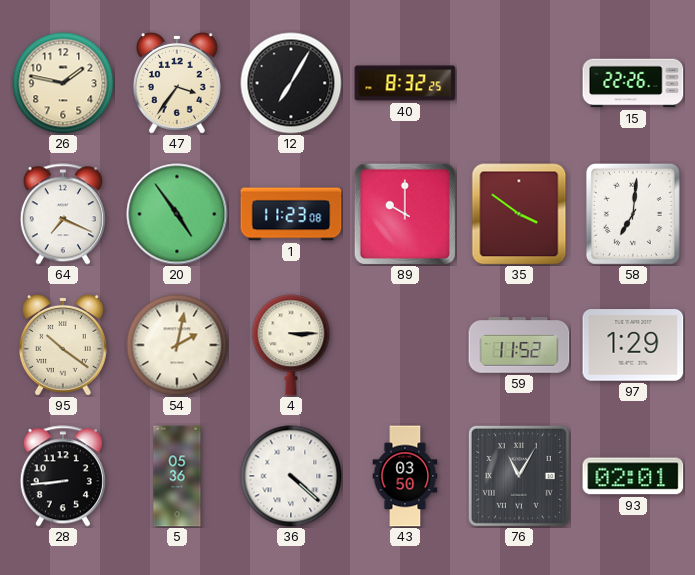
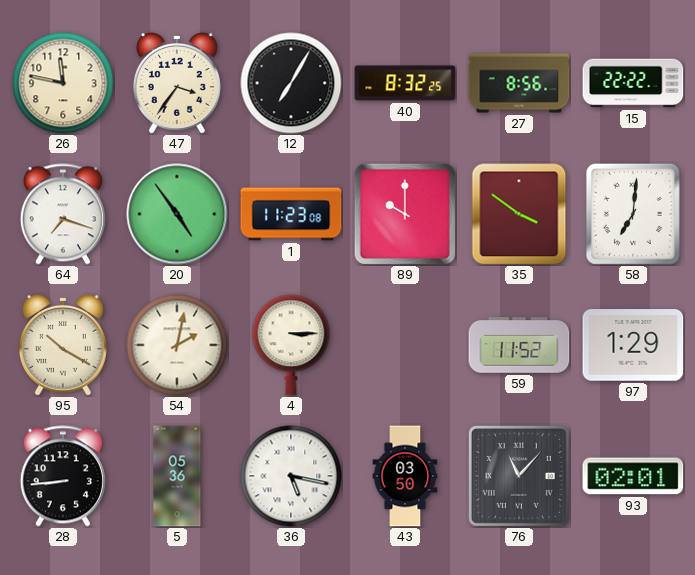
26: 1:47 -> 11:47 (63, 83)
27: none -> 8:56 (519, 83)
15: 22:26 -> 22:22 (633, 83)
64: 7:19 -> 7:18 (63, 214)
95: 10:21 -> 10:20 (63, 345)
36: 4:22 -> 5:17 (291, 476)
76: 11:05 -> 11:07 (519, 476)
